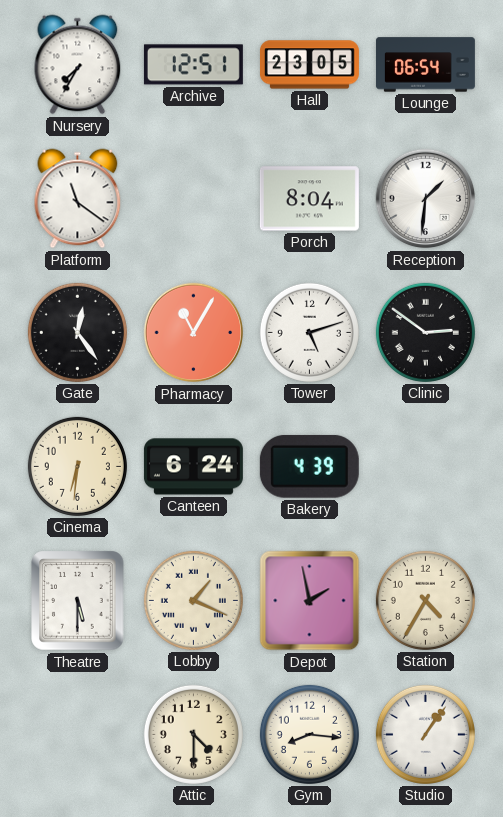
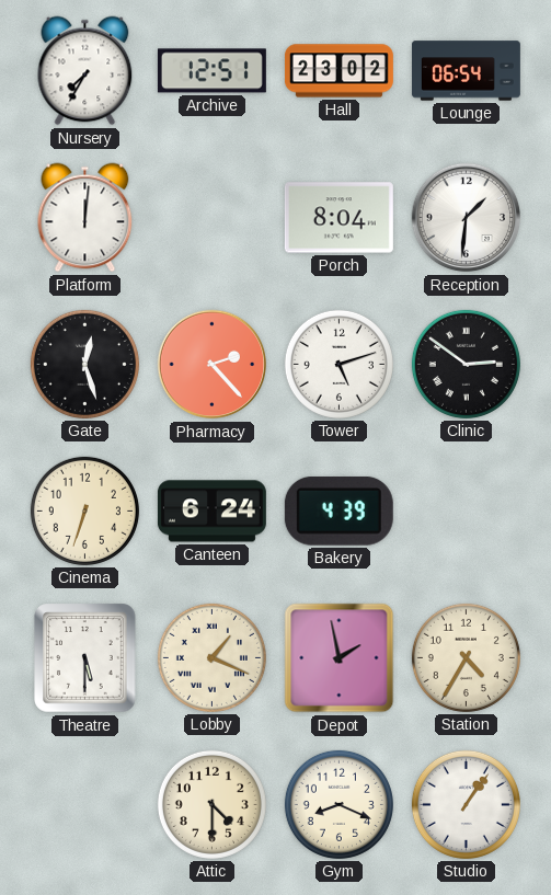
Hall: 23:05 -> 23:02 (338, 71)
Platform: 11:21 -> 12:01 (85, 218)
Gate: 12:24 -> 12:27 (84, 364)
Pharmacy: 11:05 -> 2:23 (213, 365)
Cinema: 6:31 -> 6:33 (84, 510)
Gym: 8:16 -> 8:19 (338, 804)
